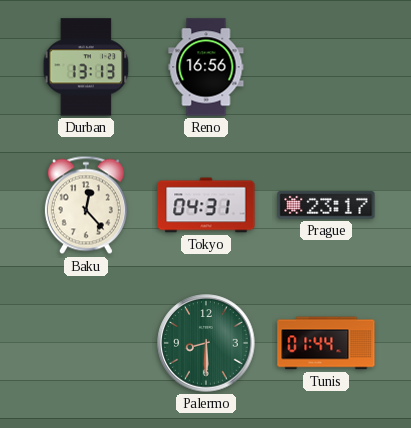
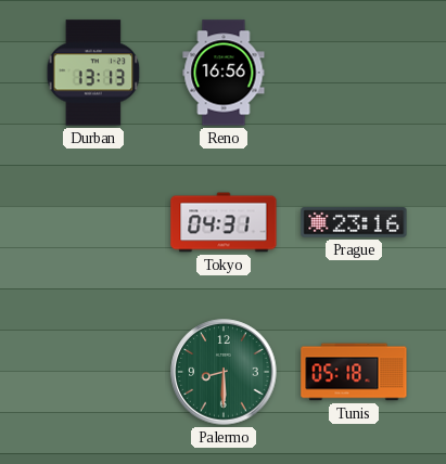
Baku: 12:23 -> none (86, 205)
Prague: 23:17 -> 23:16 (354, 222)
Tunis: 01:44 -> 05:18 (354, 372)
